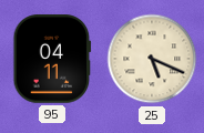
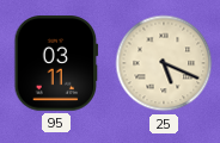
95: 04:11 -> 03:11 (56, 63)
